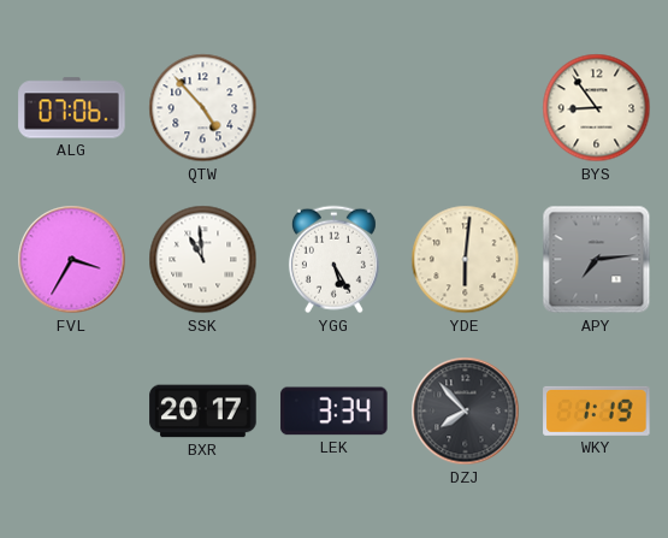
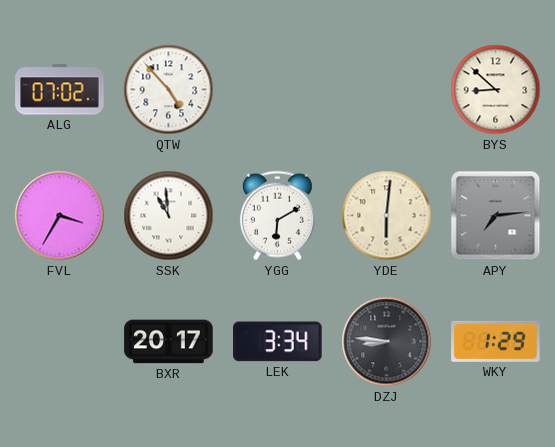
ALG: 07:06 -> 07:02 (60, 90)
BYS: 8:54 -> 8:52 (496, 90)
YGG: 5:25 -> 6:10 (277, 216)
DZJ: 7:53 -> 8:46 (387, 342)
WKY: 1:19 -> 1:29 (496, 341)
